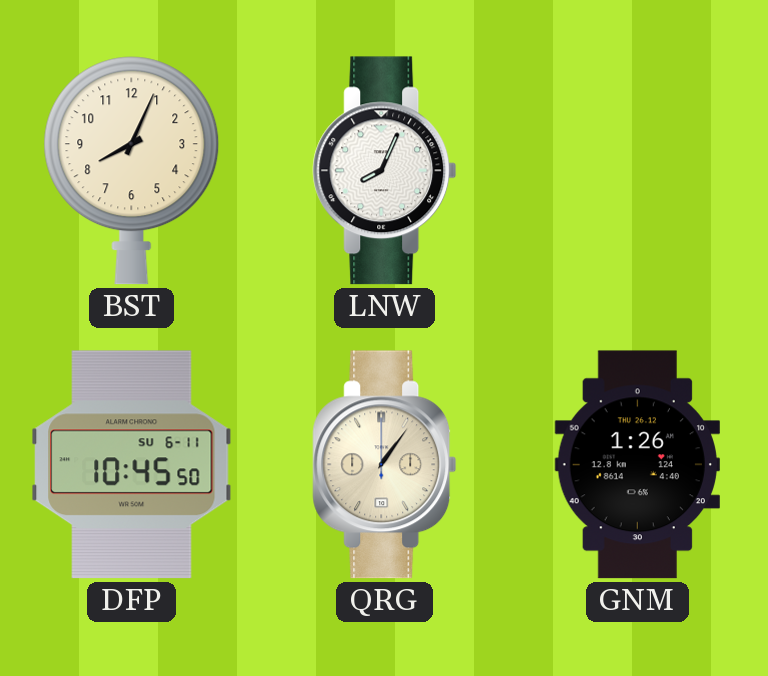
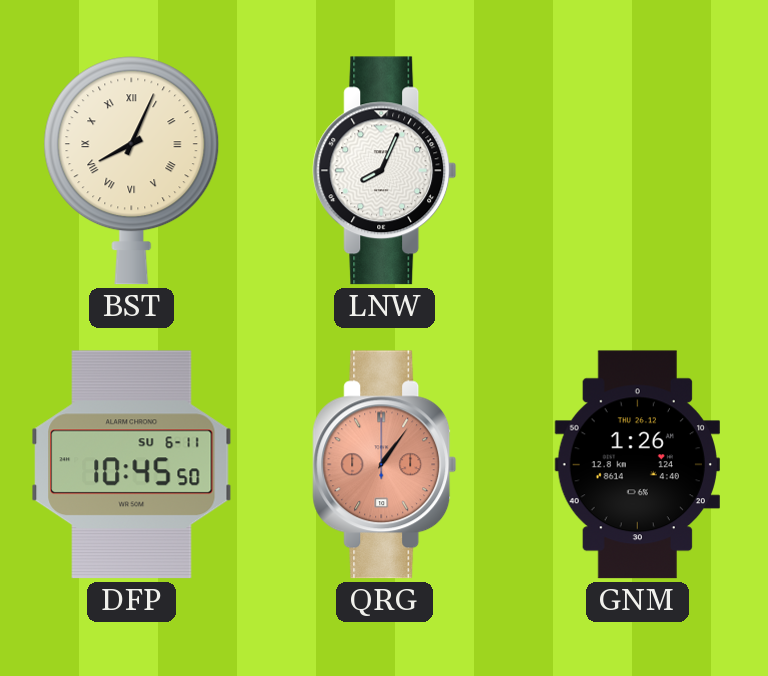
BST numerals: Arabic -> Roman (132, 171)
QRG dial: cream -> salmon (385, 465)
